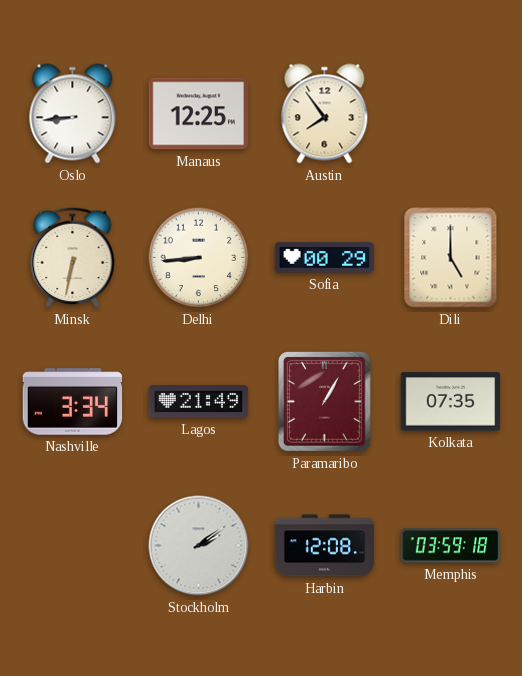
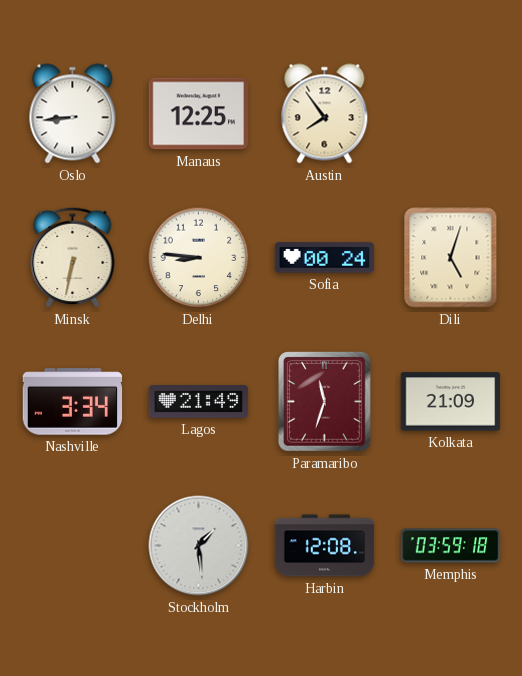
Delhi: 8:44 -> 8:46 (199, 258)
Sofia: 00:29 -> 00:24 (325, 258)
Dili: 5:00 -> 5:03 (451, 258)
Paramaribo: 1:05 -> 11:33 (325, 402)
Kolkata: 07:35 -> 21:09 (451, 402)
Stockholm: 2:09 -> 1:29 (199, 546)
